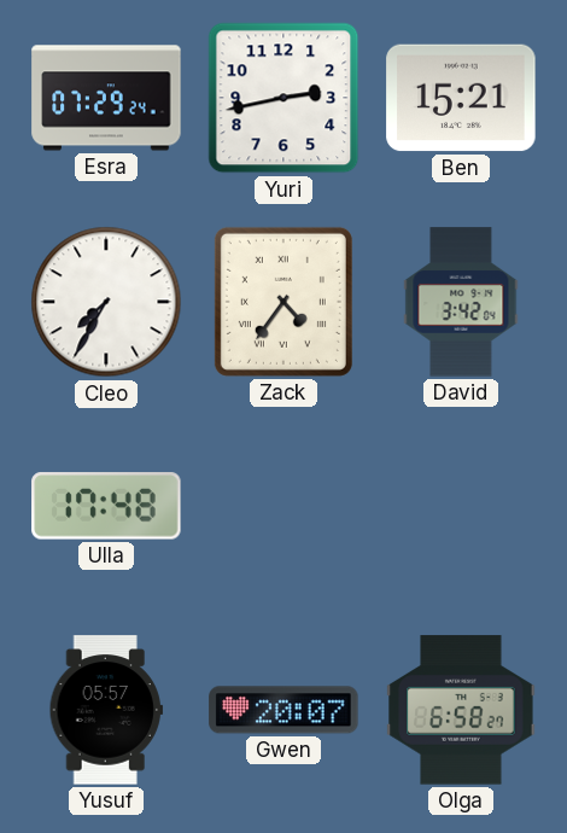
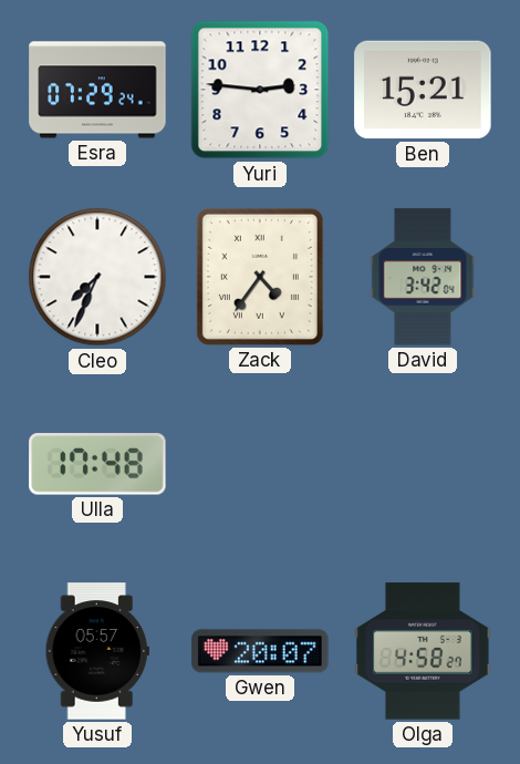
Yuri: 2:43 -> 2:46 (260, 90)
Cleo: 7:35 -> 7:34 (97, 277)
Olga: 6:58 -> 4:58 (423, 651)
